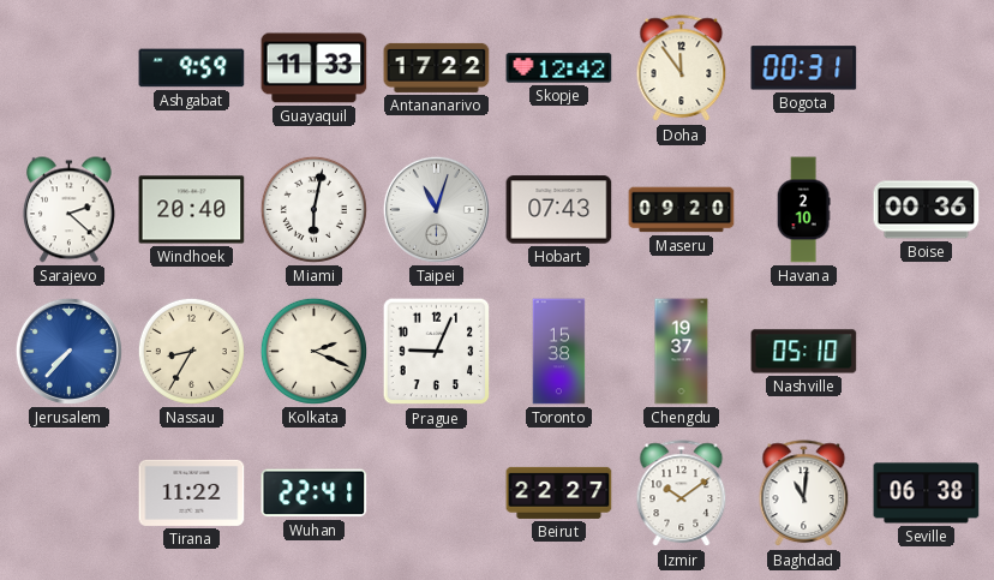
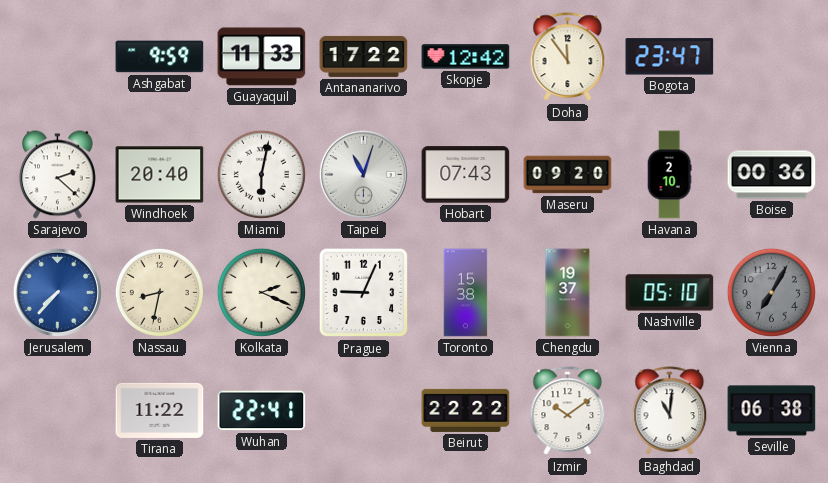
Bogota: 00:31 -> 23:47 (670, 57)
Nassau: 8:35 -> 8:32 (159, 292)
Vienna: none -> 7:05 (771, 292)
Beirut: 22:27 -> 22:22 (466, 410)
